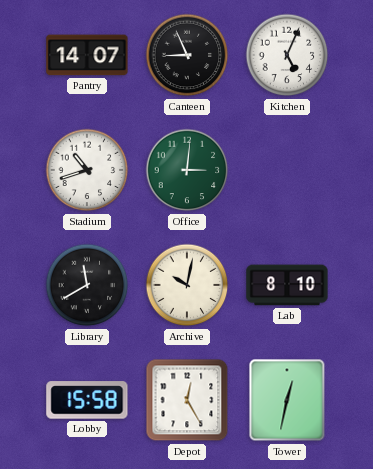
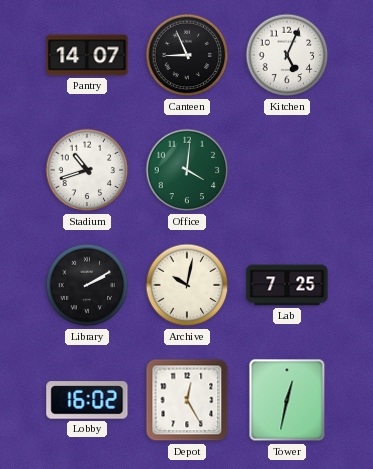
Office: 3:01 -> 4:01 (187, 170)
Library: 11:40 -> 2:10 (87, 285)
Lab: 8:10 -> 7:25 (287, 285)
Lobby: 15:58 -> 16:02 (87, 400)
